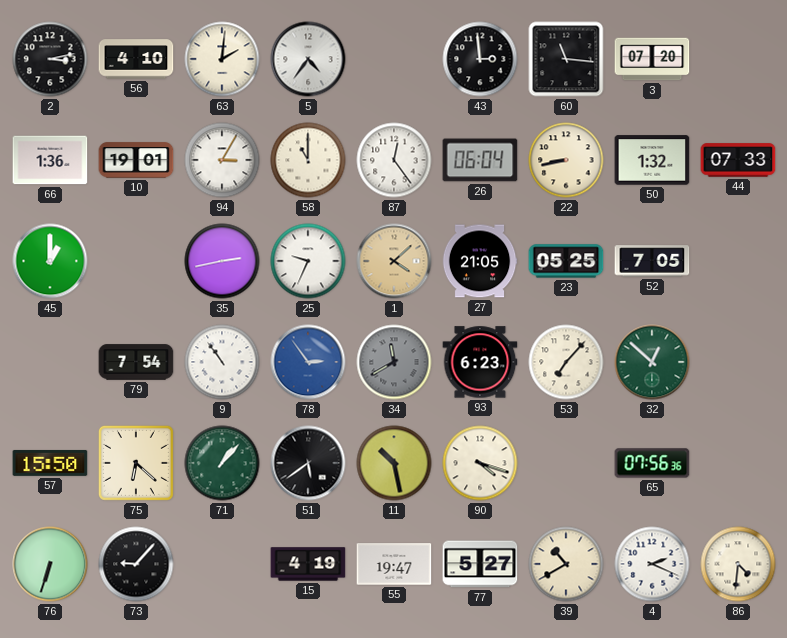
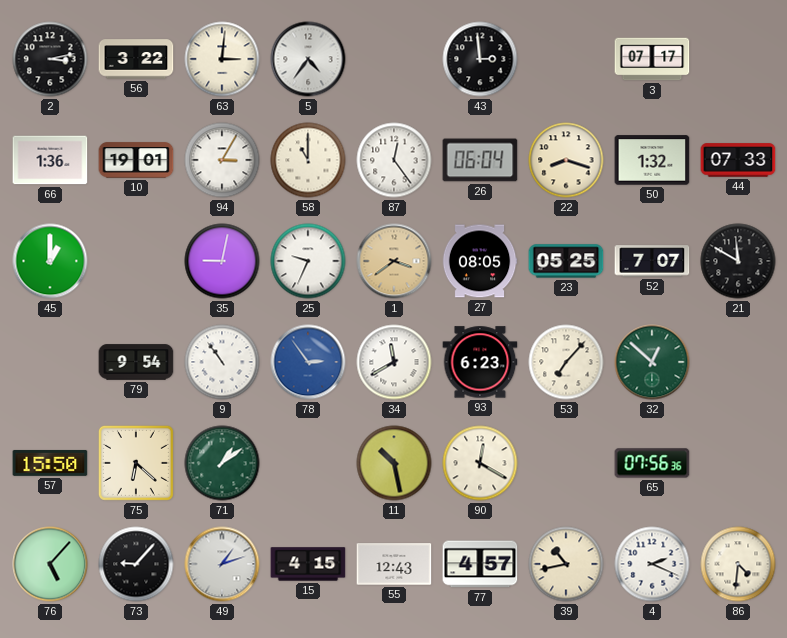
56: 4:10 -> 3:22 (136, 59)
63: 2:01 -> 3:01 (222, 59)
60: 11:16 -> none (566, 59)
3: 07:20 -> 07:17 (652, 59)
22: 8:43 -> 8:18 (566, 160)
35: 2:43 -> 9:02 (222, 261)
1: 4:08 -> 3:39 (394, 261)
27: 21:05 -> 08:05 (480, 261)
52: 7:05 -> 7:07 (652, 261)
21: none -> 11:50 (738, 261)
79: 7:54 -> 9:54 (136, 362)
34 dial: grey -> white (394, 362)
71: 1:07 -> 1:09 (222, 463)
51: 5:39 -> none (308, 463)
90: 4:18 -> 12:20 (480, 463)
76: 6:33 -> 5:07 (50, 564)
49: none -> 1:12 (222, 564)
15: 4:19 -> 4:15 (308, 564)
55: 19:47 -> 12:43 (394, 564)
77: 5:27 -> 4:57 (480, 564)
39: 10:40 -> 10:43 (566, 564)
